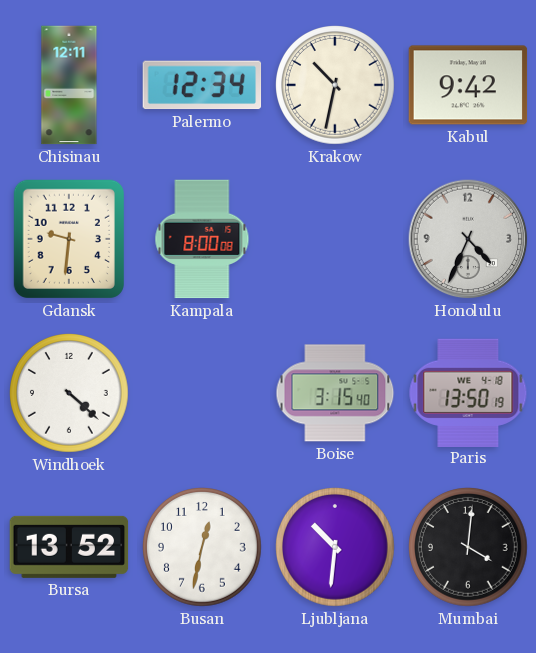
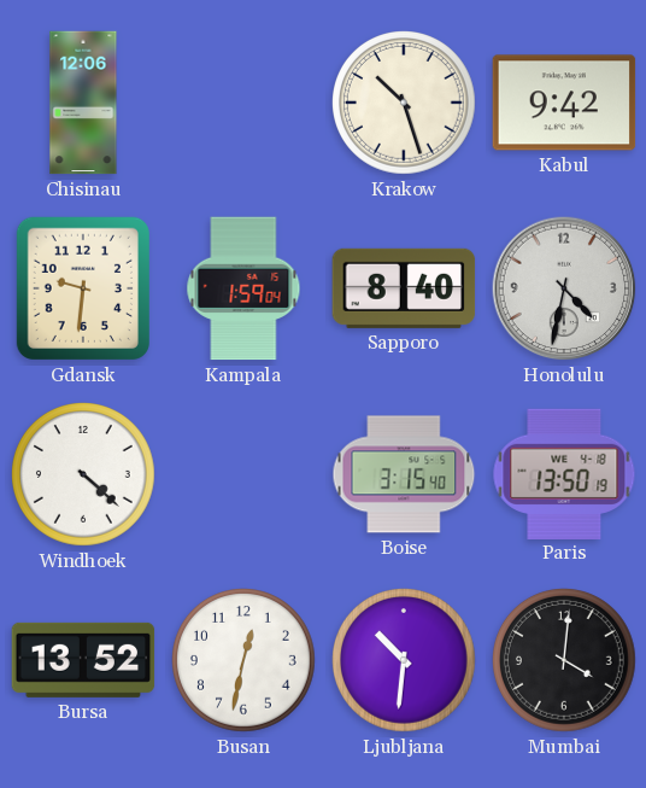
Chisinau: 12:11 -> 12:06 (83, 103)
Palermo: 12:34 -> none (202, 85)
Krakow: 10:32 -> 10:27 (405, 104)
Kampala: 8:00 -> 1:59 (243, 288)
Sapporo: none -> 8:40 (404, 288)
Honolulu: 4:34 -> 4:32 (564, 288)
